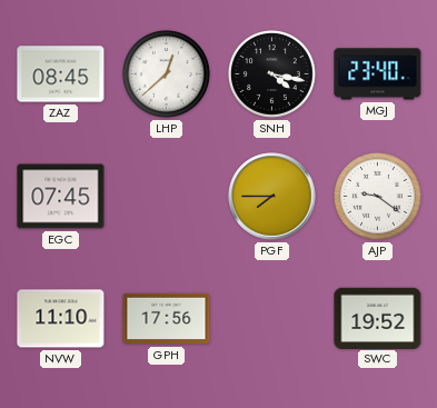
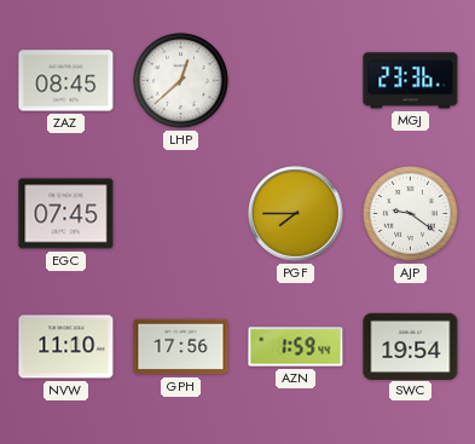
SNH: 4:17 -> none (271, 73)
MGJ: 23:40 -> 23:36 (411, 81)
AZN: none -> 1:59 (296, 347)
SWC: 19:52 -> 19:54 (411, 346)
